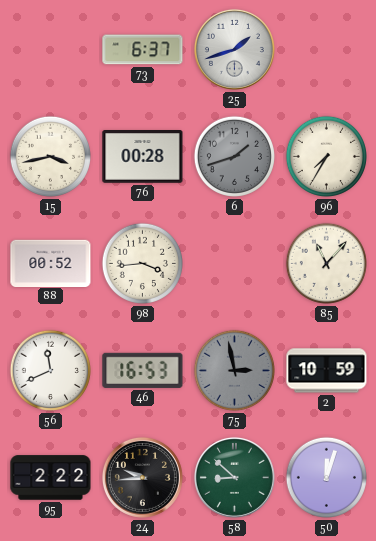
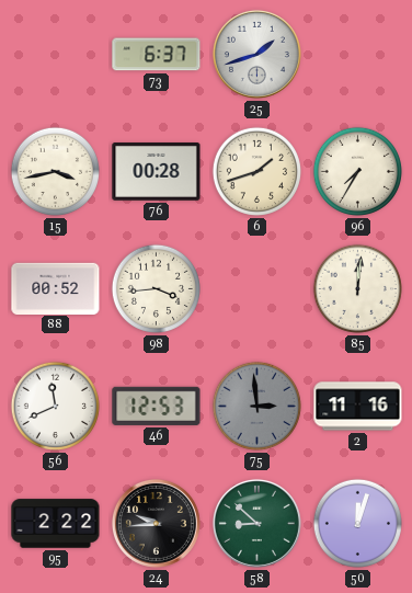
6 dial: grey -> cream (256, 171)
85: 11:07 -> 12:01 (357, 288)
46: 16:53 -> 12:53 (157, 406)
75: 2:58 -> 2:59 (256, 406)
2: 10:59 -> 11:16 (358, 407)
